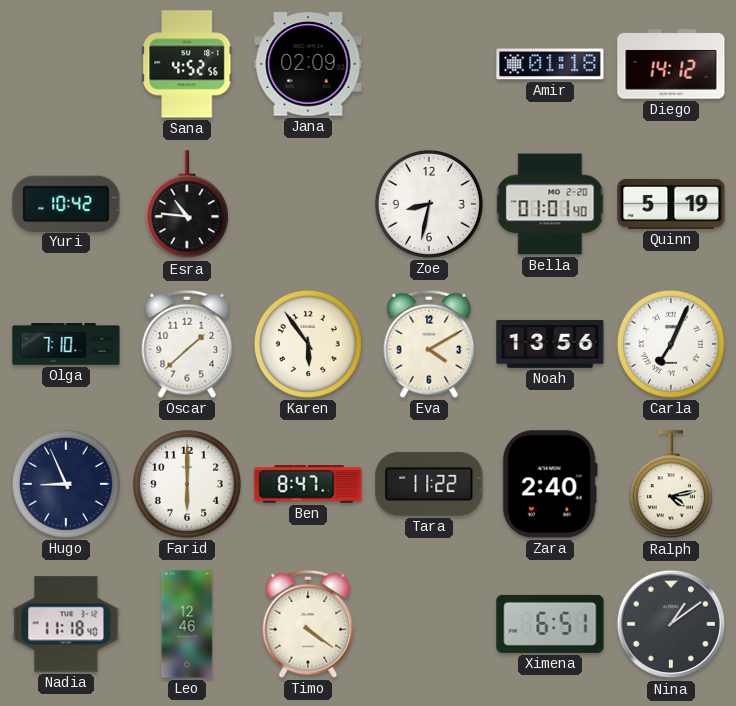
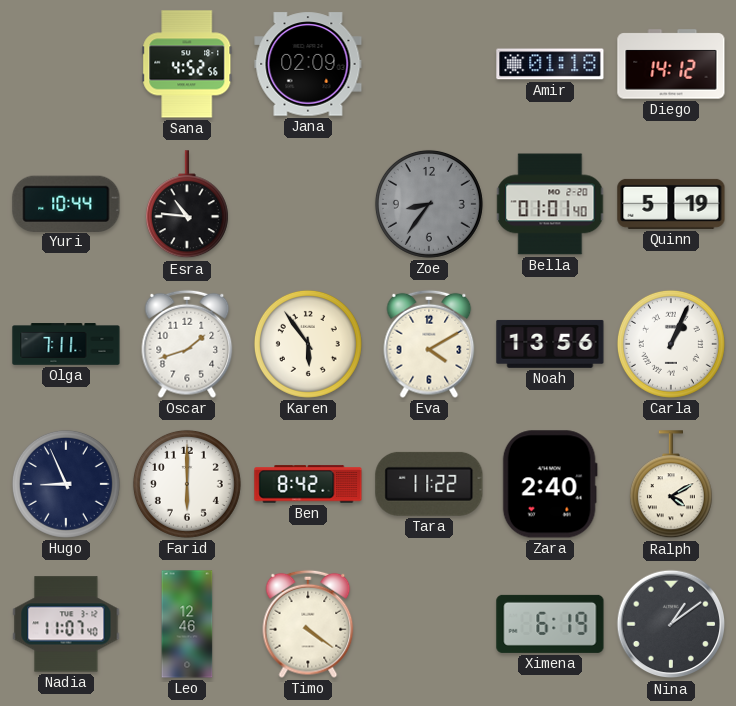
Yuri: 10:42 -> 10:44 (66, 203)
Zoe: 8:32 -> 8:36 (429, 204)
Zoe dial: white -> grey (429, 204)
Olga: 7:10 -> 7:11 (66, 344)
Oscar: 1:38 -> 1:42 (187, 344)
Carla: 7:04 -> 1:04 (671, 344)
Ben: 8:47 -> 8:42 (308, 484)
Ralph: 4:13 -> 4:10 (671, 485)
Nadia: 11:18 -> 11:07 (66, 624)
Ximena: 6:51 -> 6:19 (550, 624)
